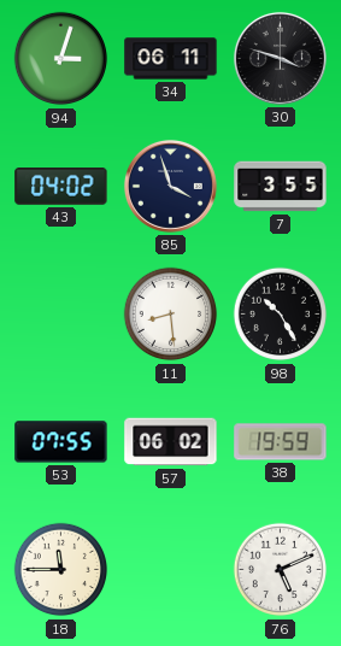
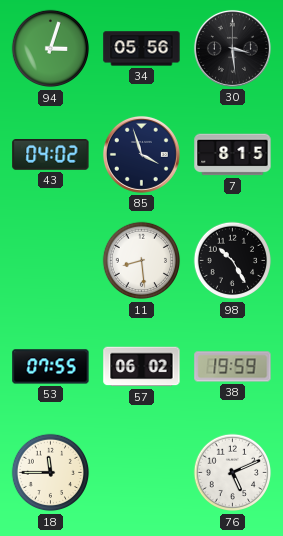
34: 06:11 -> 05:56 (142, 49)
30: 3:48 -> 3:29 (232, 48)
7: 3:55 -> 8:15 (233, 155)
